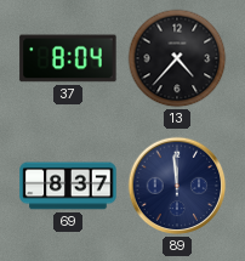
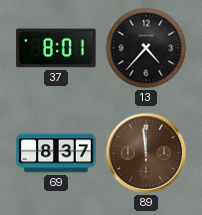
37: 8:04 -> 8:01 (56, 48)
89 dial: navy -> brown (146, 153)
